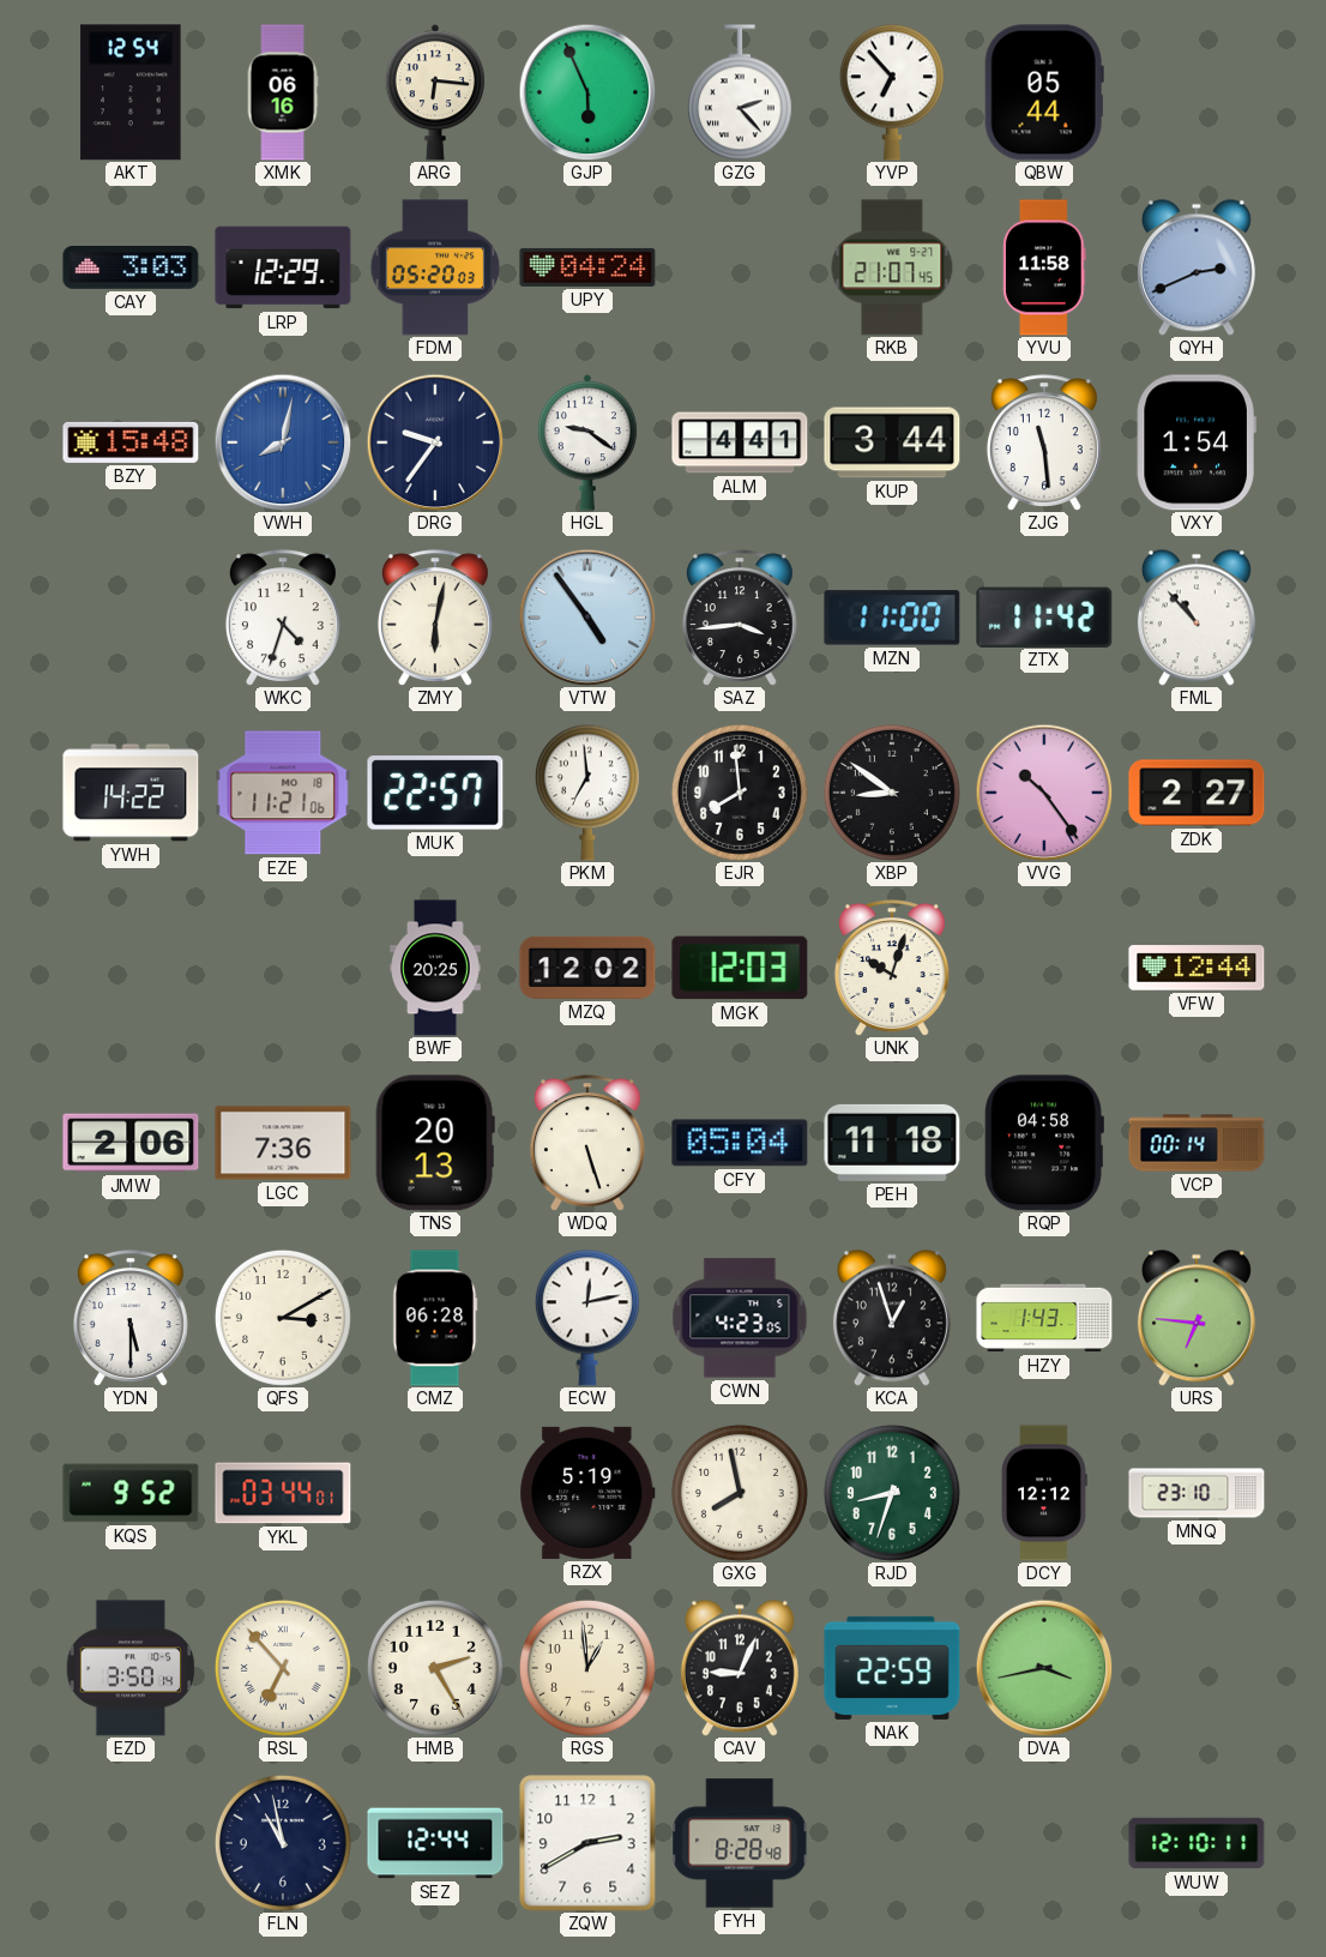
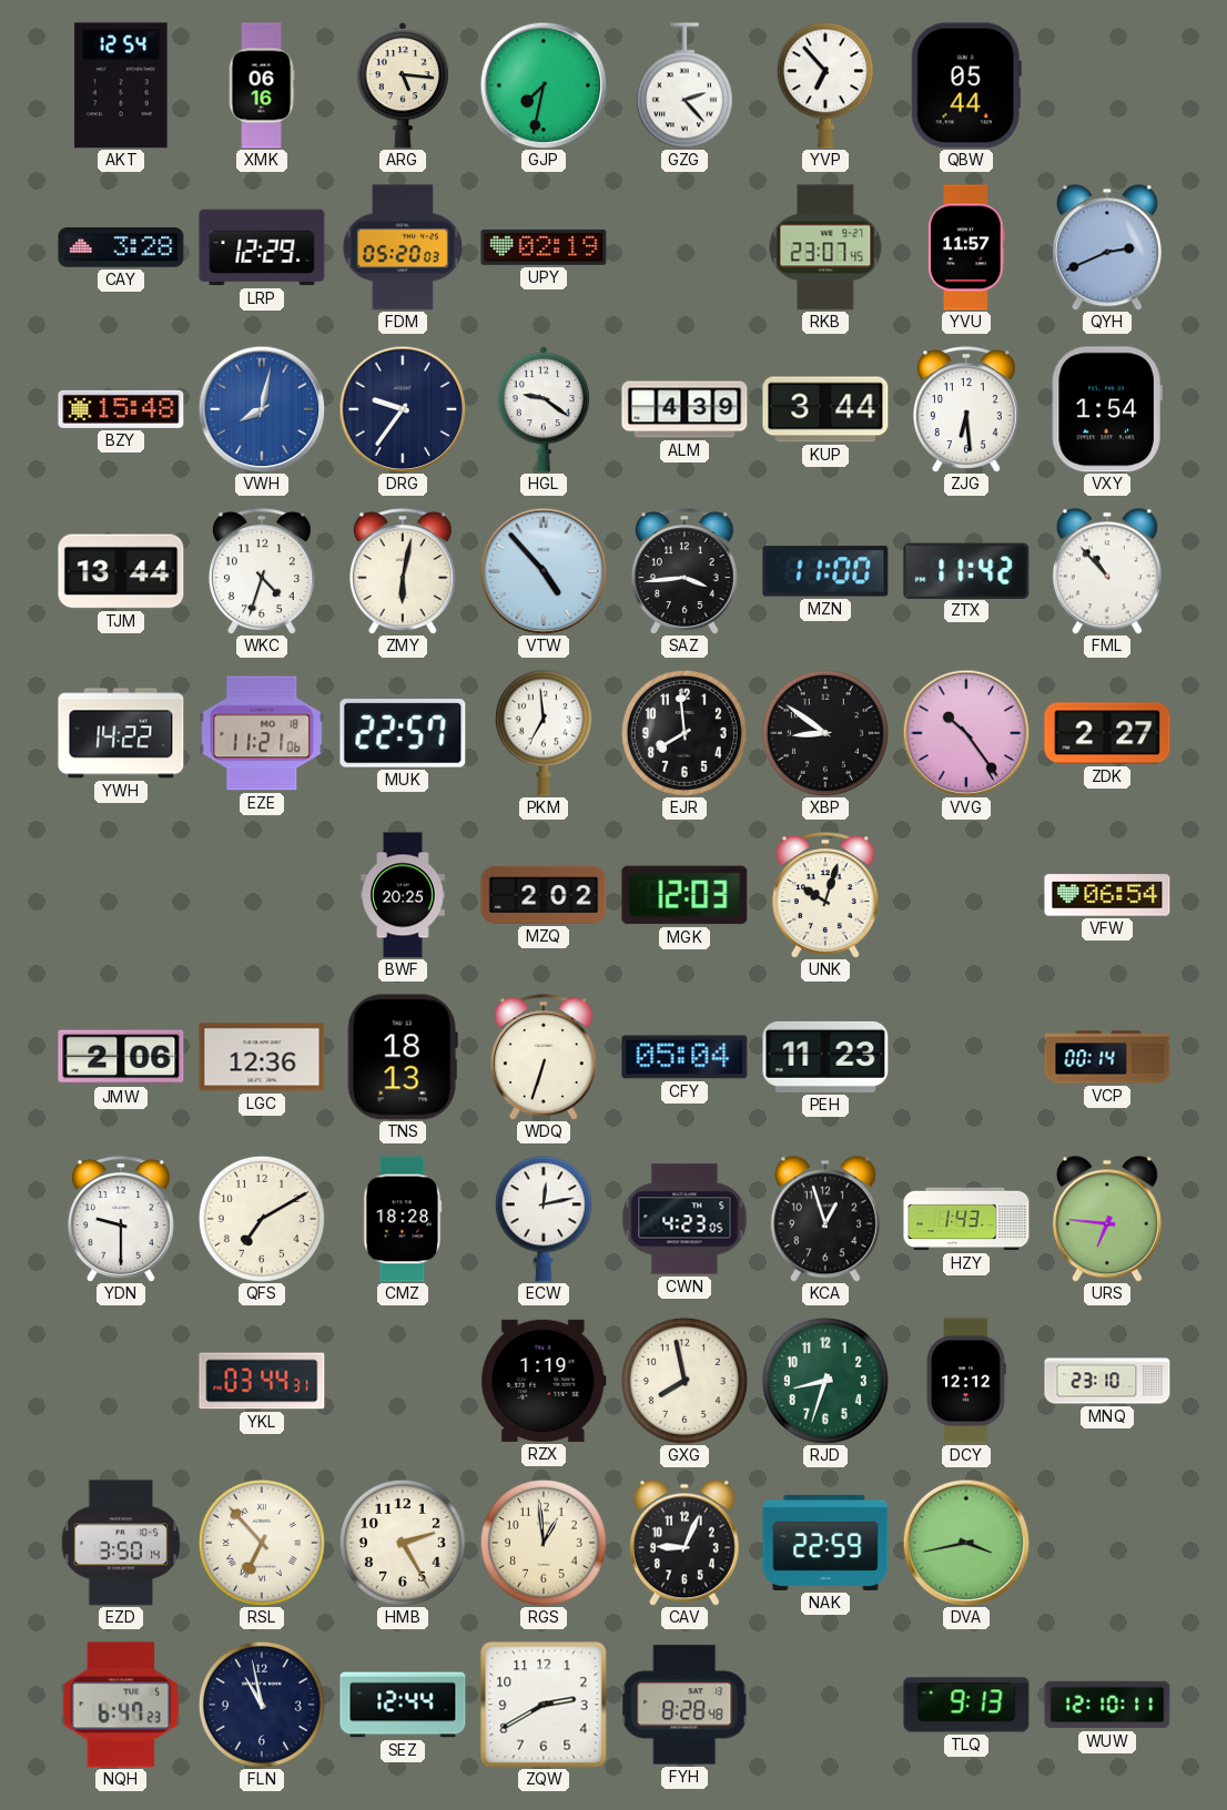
ARG: 6:16 -> 5:16 (403, 85)
GJP: 5:56 -> 7:32 (544, 85)
CAY: 3:03 -> 3:28 (121, 248)
UPY: 04:24 -> 02:19 (544, 247)
RKB: 21:07 -> 23:07 (825, 247)
YVU: 11:58 -> 11:57 (966, 247)
ALM: 4:41 -> 4:39 (685, 409)
ZJG: 11:29 -> 6:29 (966, 409)
TJM: none -> 13:44 (121, 571)
VTW: 4:54 -> 4:53 (544, 571)
MZQ: 12:02 -> 2:02 (544, 895)
VFW: 12:44 -> 06:54 (1107, 895)
LGC: 7:36 -> 12:36 (262, 1057)
TNS: 20:13 -> 18:13 (403, 1057)
WDQ: 5:27 -> 6:33 (544, 1057)
PEH: 11:18 -> 11:23 (825, 1057)
RQP: 04:58 -> none (1044, 1143)
YDN: 5:30 -> 9:30 (121, 1219)
QFS: 3:10 -> 7:10 (262, 1219)
CMZ: 06:28 -> 18:28 (403, 1219)
KQS: 9:52 -> none (131, 1493)
YKL: 03:44:01 -> 03:44:31 (262, 1381)
RZX: 5:19 -> 1:19 (544, 1381)
NQH: none -> 6:47 (121, 1705)
TLQ: none -> 9:13 (966, 1705)
